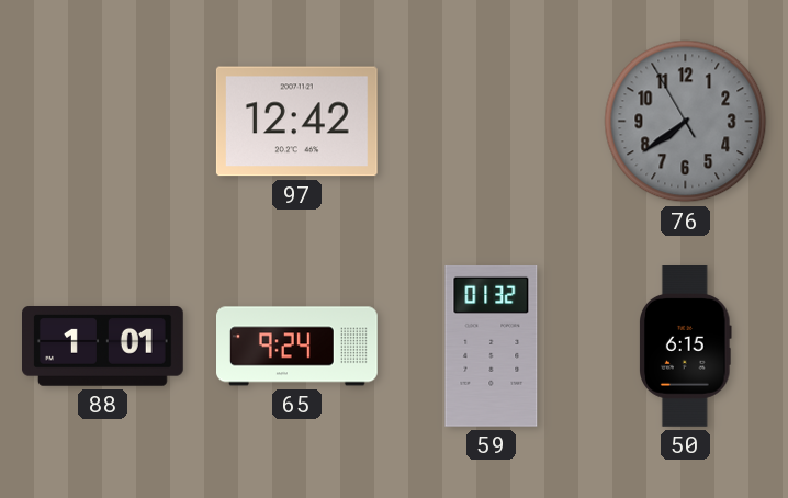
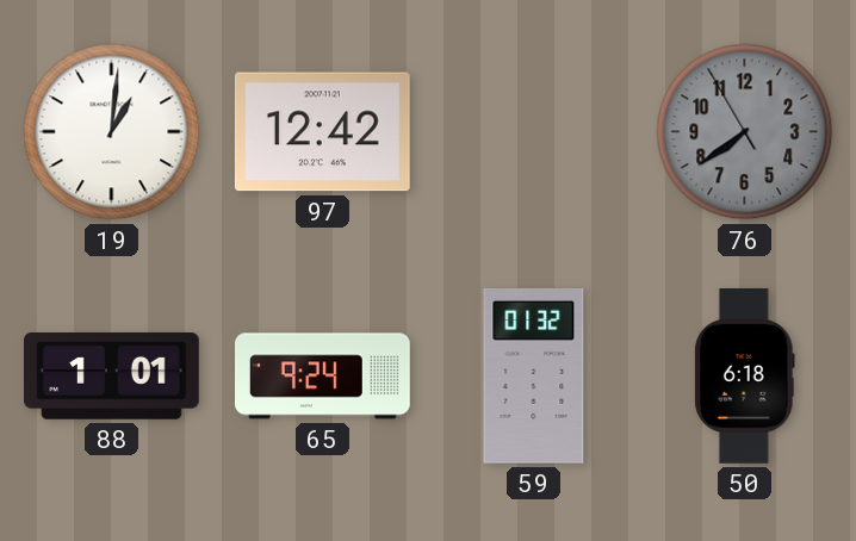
19: none -> 1:01 (112, 132)
50: 6:15 -> 6:18 (745, 377)
